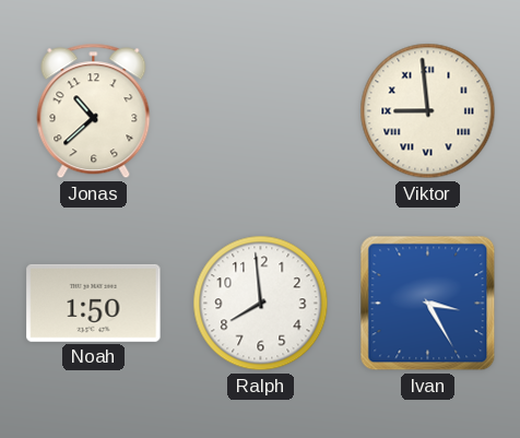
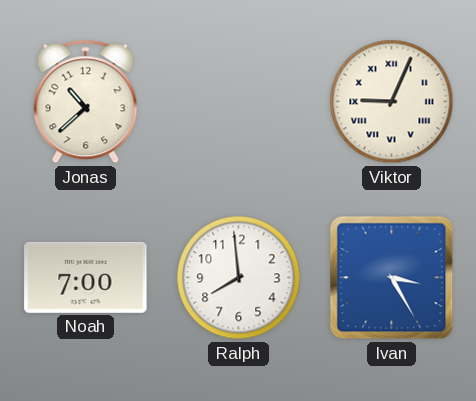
Viktor: 8:59 -> 9:04 (392, 102)
Noah: 1:50 -> 7:00 (86, 277)
